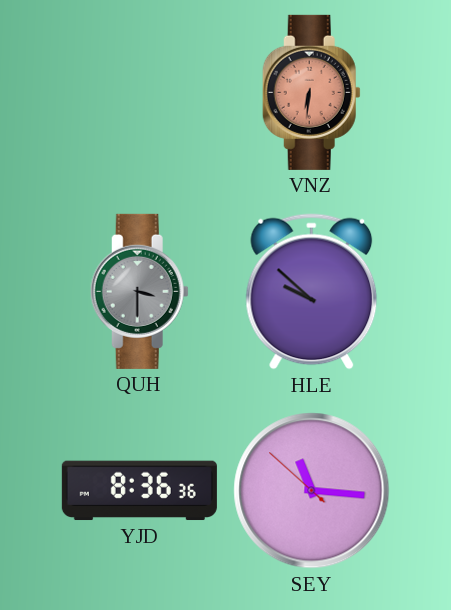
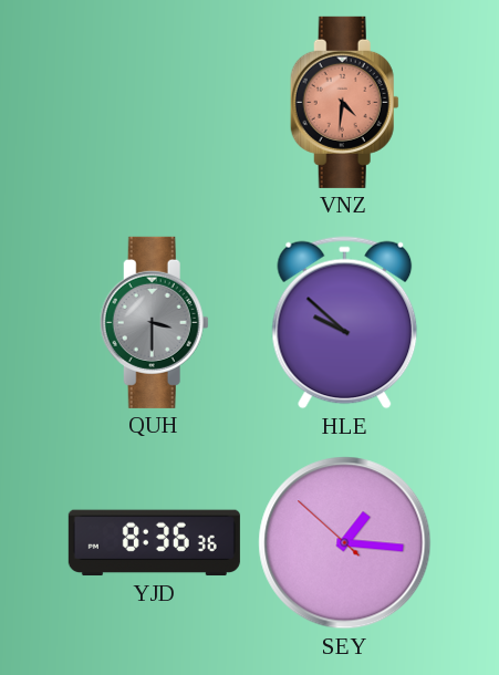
VNZ: 6:31 -> 4:31 (344, 102)
SEY: 11:15 -> 1:15 (345, 543)
